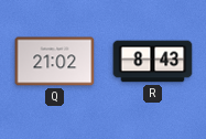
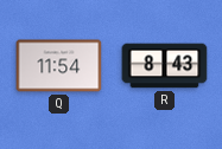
Q: 21:02 -> 11:54 (59, 66)
